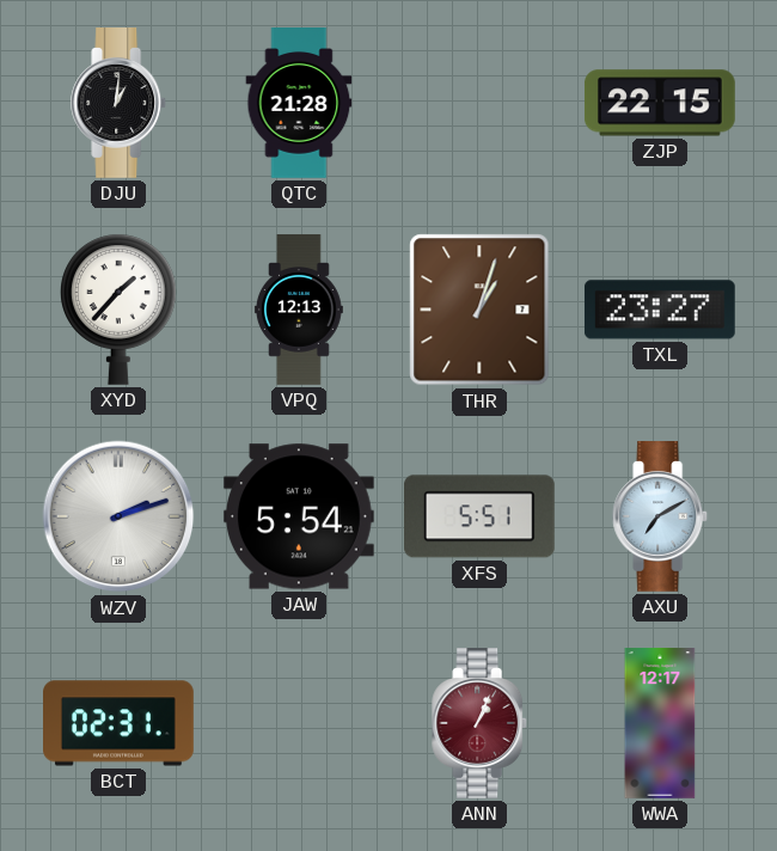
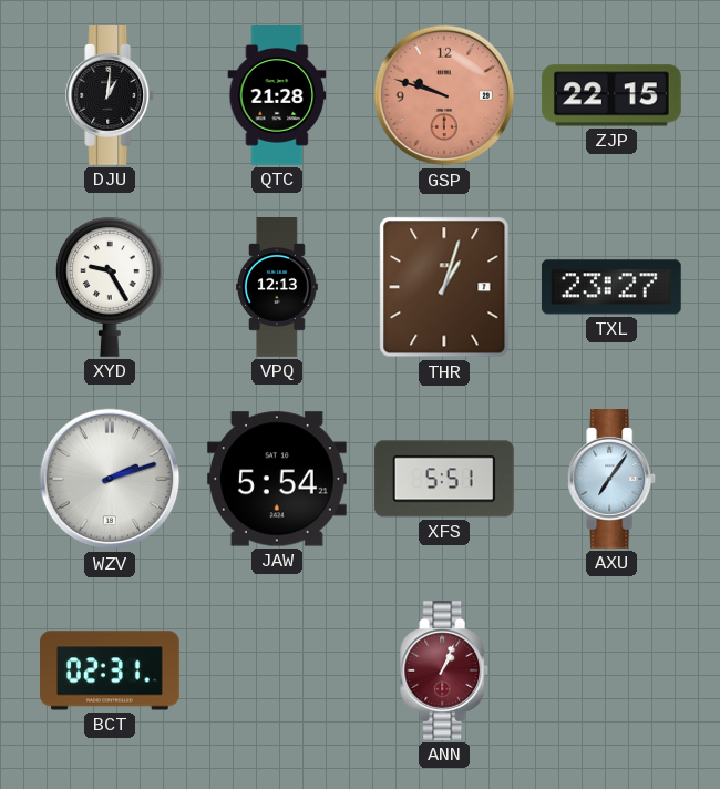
GSP: none -> 9:48 (444, 95)
XYD: 1:37 -> 9:25 (111, 287)
AXU: 7:10 -> 7:06 (613, 480)
WWA: 12:17 -> none (660, 724)
